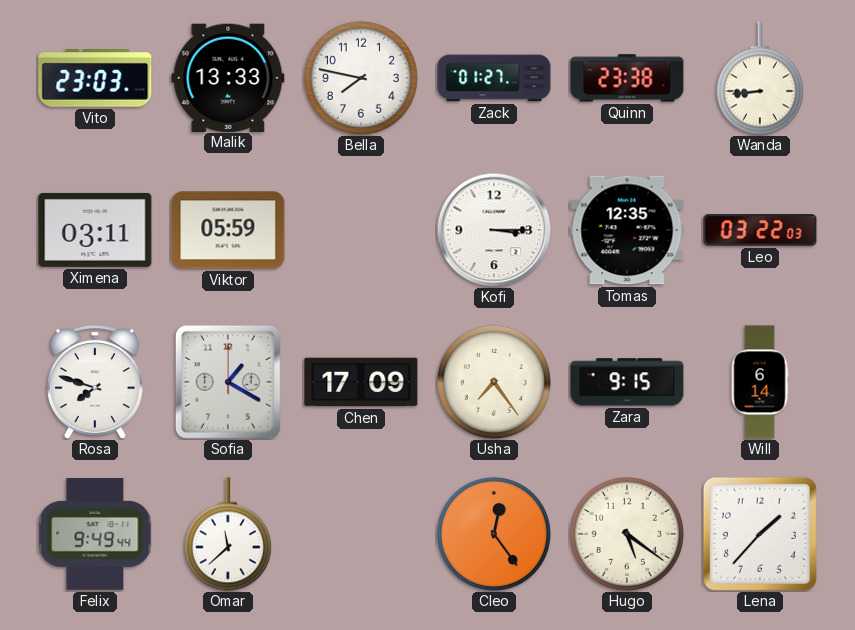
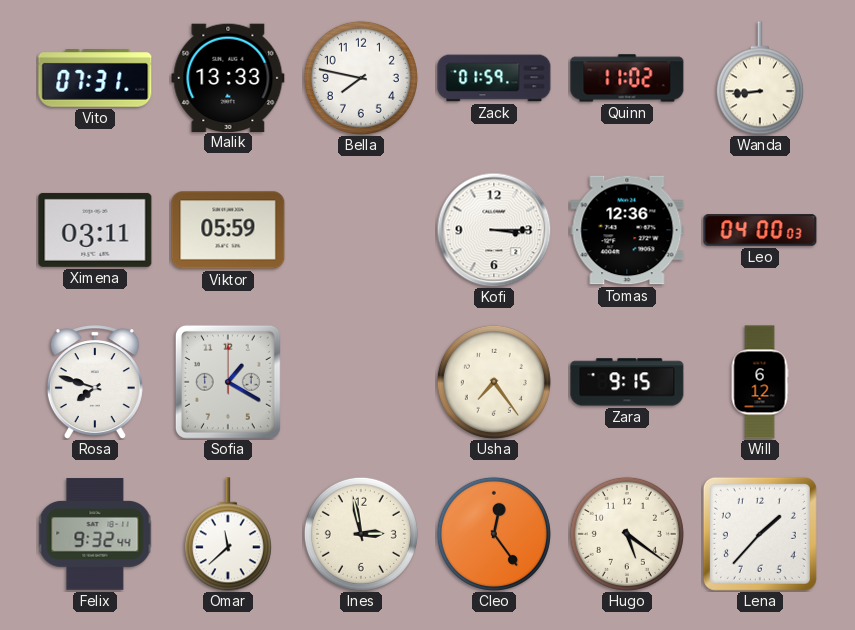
Vito: 23:03 -> 07:31 (95, 79)
Zack: 01:27 -> 01:59 (494, 78)
Quinn: 23:38 -> 11:02 (627, 78)
Tomas: 12:35 -> 12:36 (627, 230)
Leo: 03:22 -> 04:00 (760, 230)
Chen: 17:09 -> none (361, 382)
Will: 6:14 -> 6:12 (760, 382)
Felix: 9:49 -> 9:32 (95, 534)
Ines: none -> 2:58 (361, 534)
